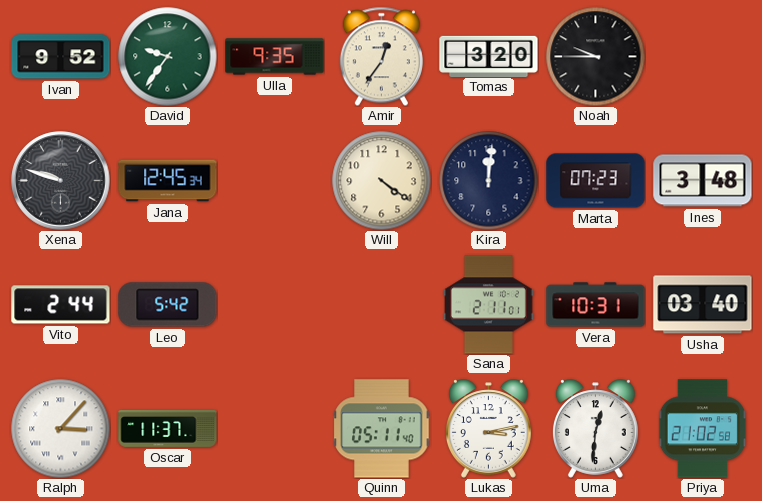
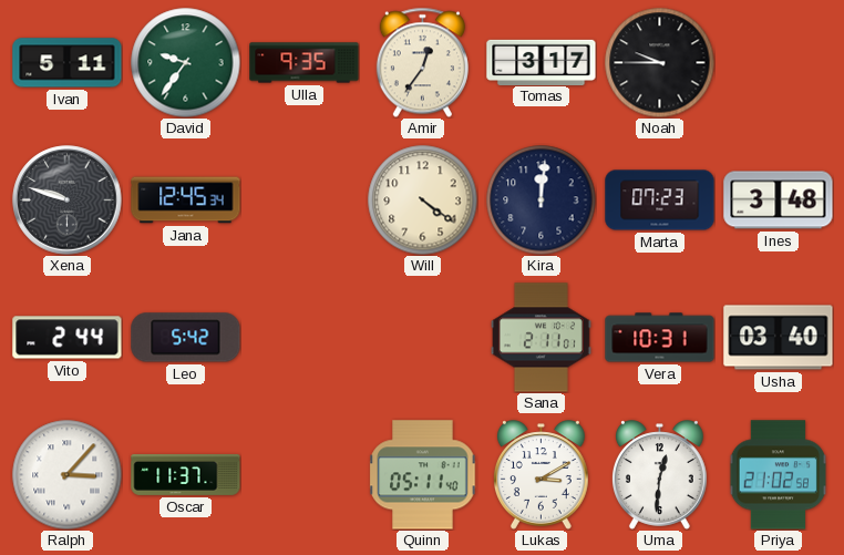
Ivan: 9:52 -> 5:11 (68, 63)
Tomas: 3:20 -> 3:17 (542, 62)
Lukas: 3:13 -> 3:10 (541, 475)
